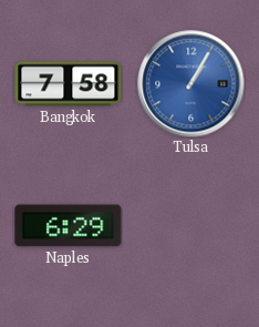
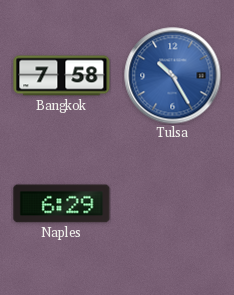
Tulsa: 1:05 -> 10:25 (173, 76)
